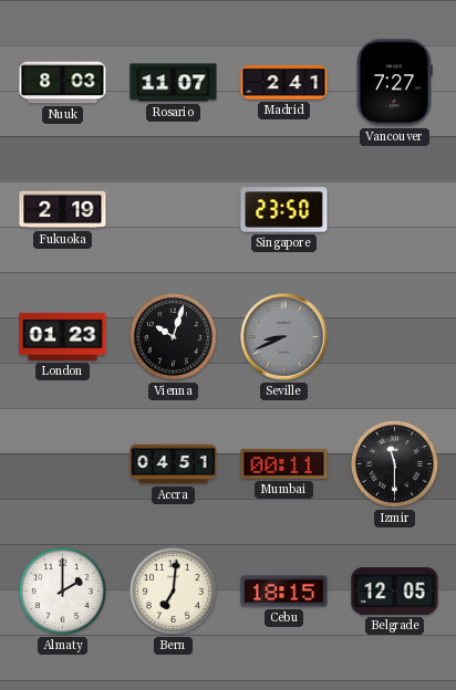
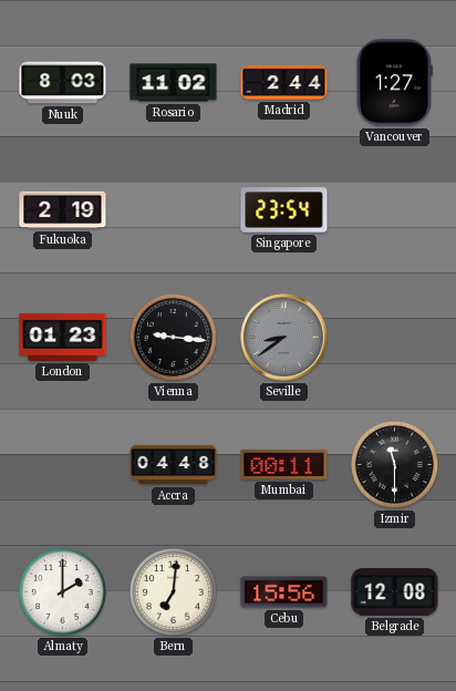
Rosario: 11:07 -> 11:02 (174, 83)
Madrid: 2:41 -> 2:44 (284, 82)
Vancouver: 7:27 -> 1:27 (394, 83)
Singapore: 23:50 -> 23:54 (284, 210)
Vienna: 10:03 -> 9:16 (173, 337)
Seville: 8:41 -> 8:39 (284, 338)
Accra: 04:51 -> 04:48 (174, 465)
Cebu: 18:15 -> 15:56 (284, 592)
Belgrade: 12:05 -> 12:08 (395, 592)
